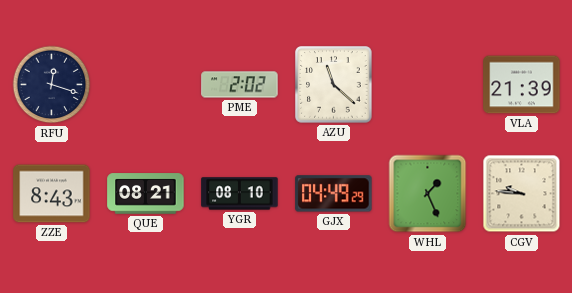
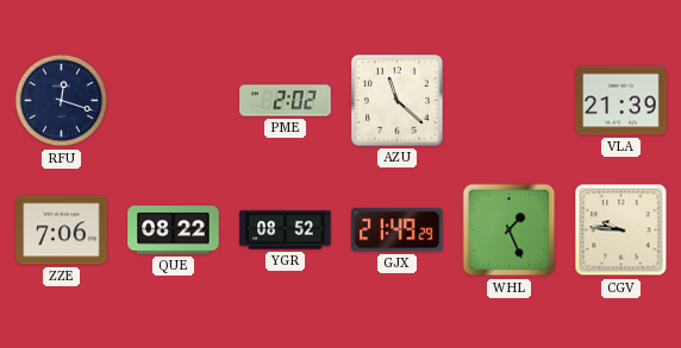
ZZE: 8:43 -> 7:06 (62, 230)
QUE: 08:21 -> 08:22 (174, 230)
YGR: 08:10 -> 08:52 (286, 230)
GJX: 04:49 -> 21:49 (398, 230)
